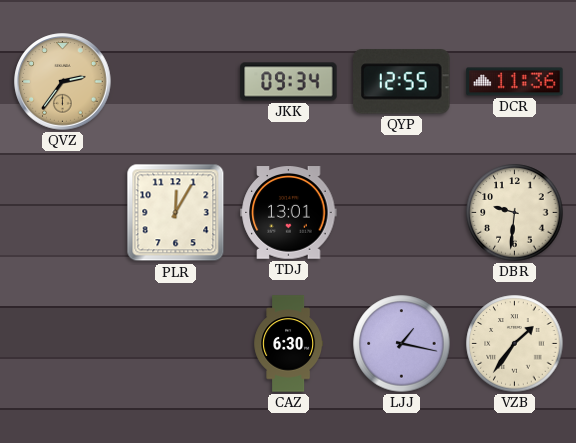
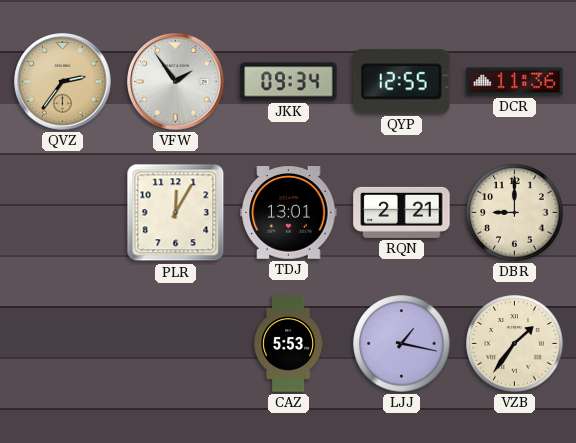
VFW: none -> 1:54 (176, 82)
RQN: none -> 2:21 (402, 212)
DBR: 9:31 -> 9:00 (515, 213)
CAZ: 6:30 -> 5:53 (289, 344)
